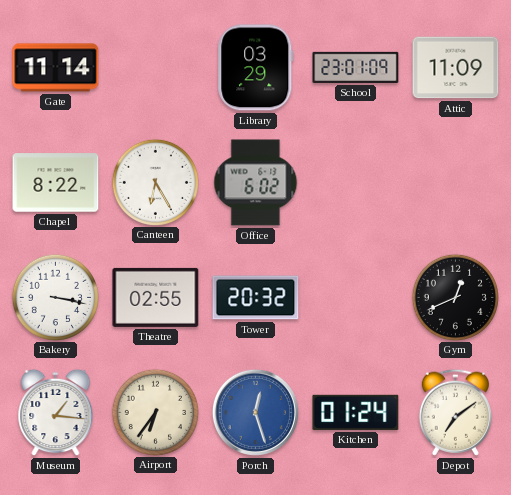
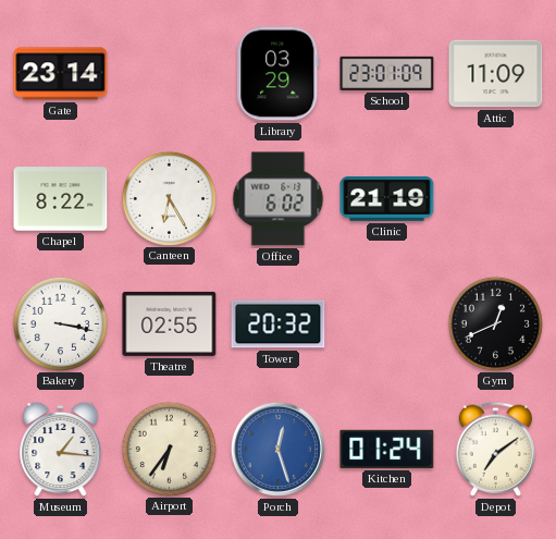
Gate: 11:14 -> 23:14 (61, 74)
Clinic: none -> 21:19 (387, 199)
